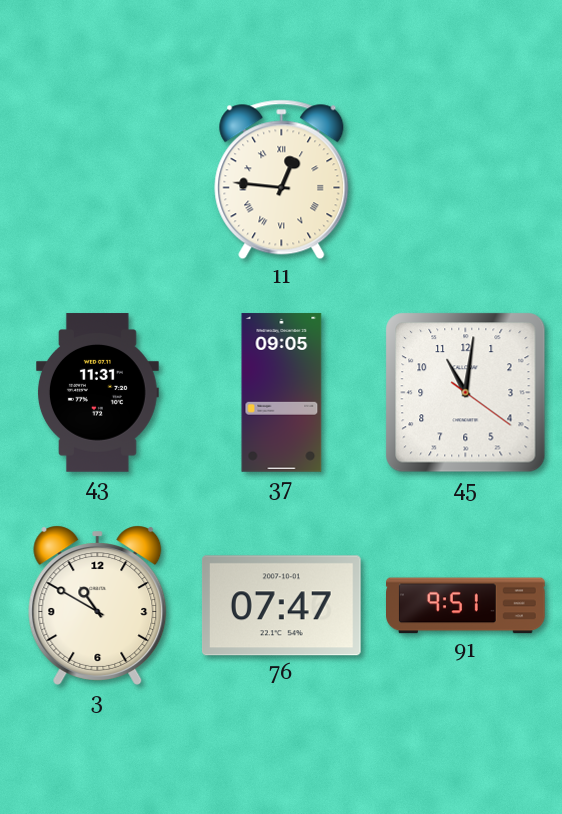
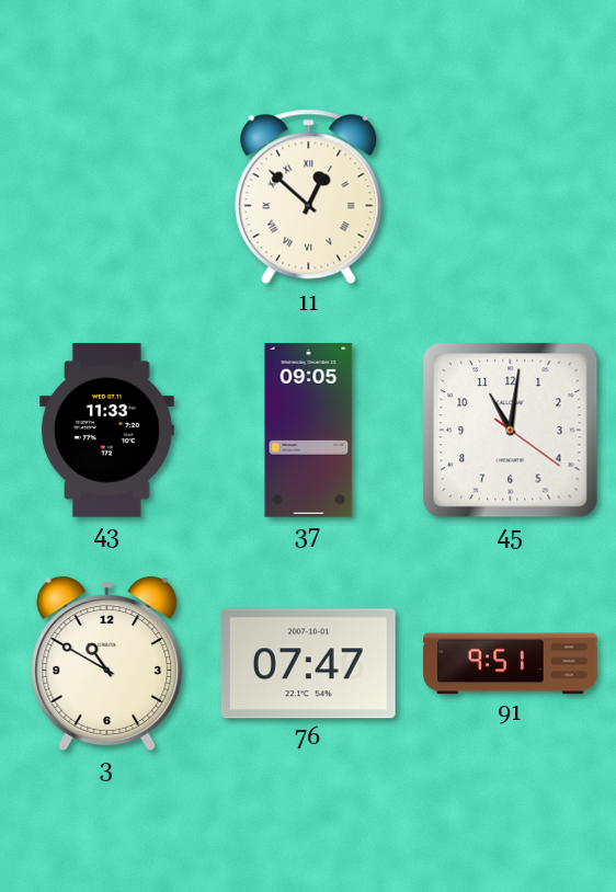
11: 12:46 -> 12:52 (309, 197)
43: 11:31 -> 11:33 (106, 431)
